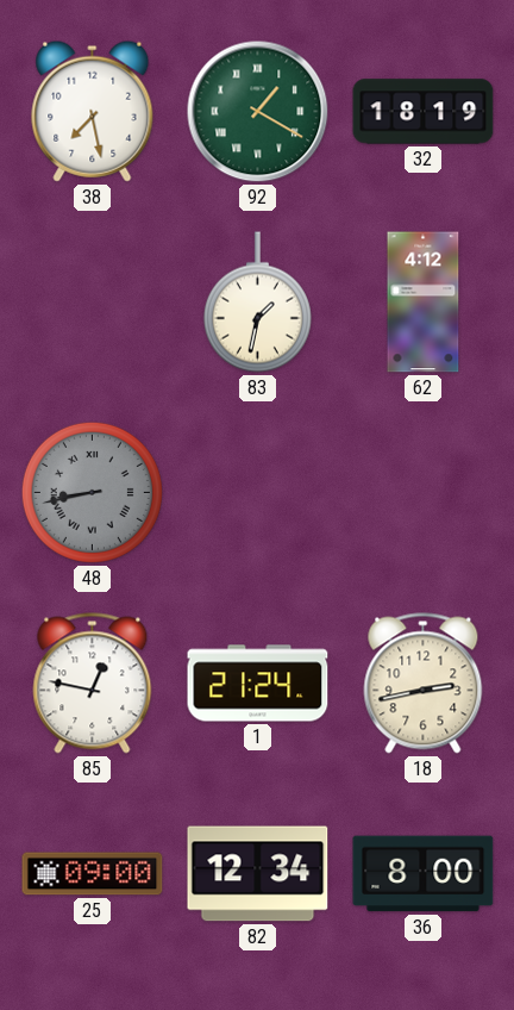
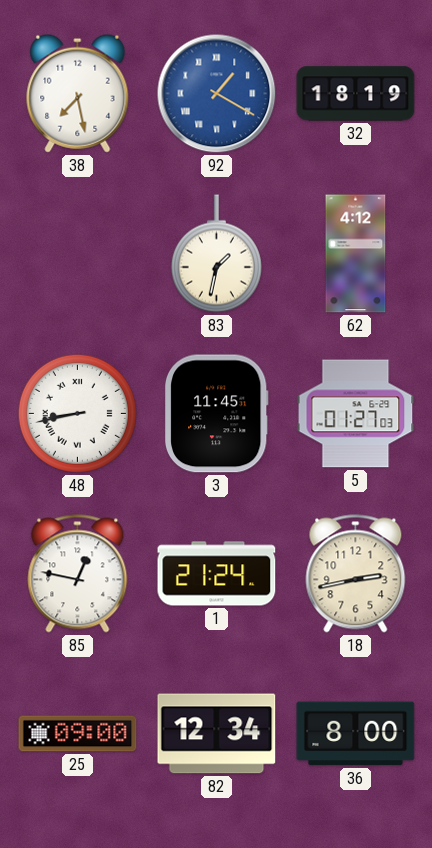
92 dial: green -> blue (217, 94)
48 dial: grey -> white (77, 413)
3: none -> 11:45 (216, 414)
5: none -> 01:27 (356, 414)
